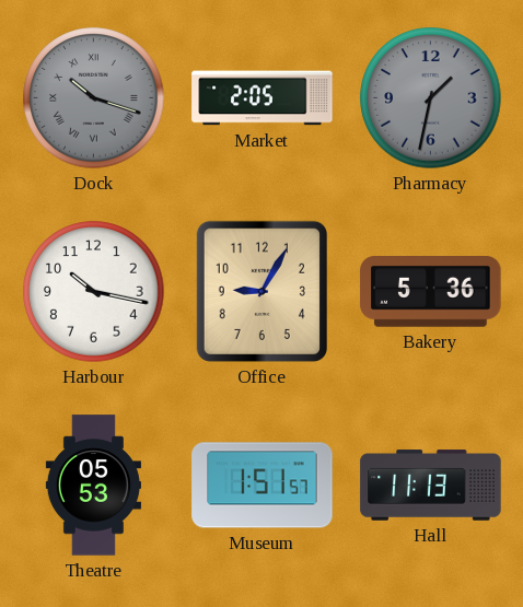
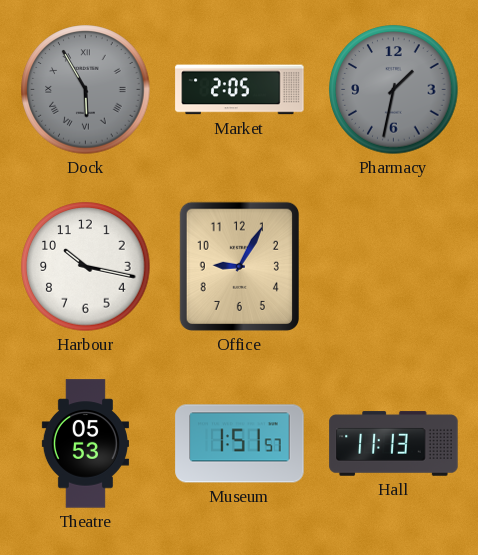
Dock: 10:18 -> 5:55 (86, 90)
Bakery: 5:36 -> none (431, 292)
